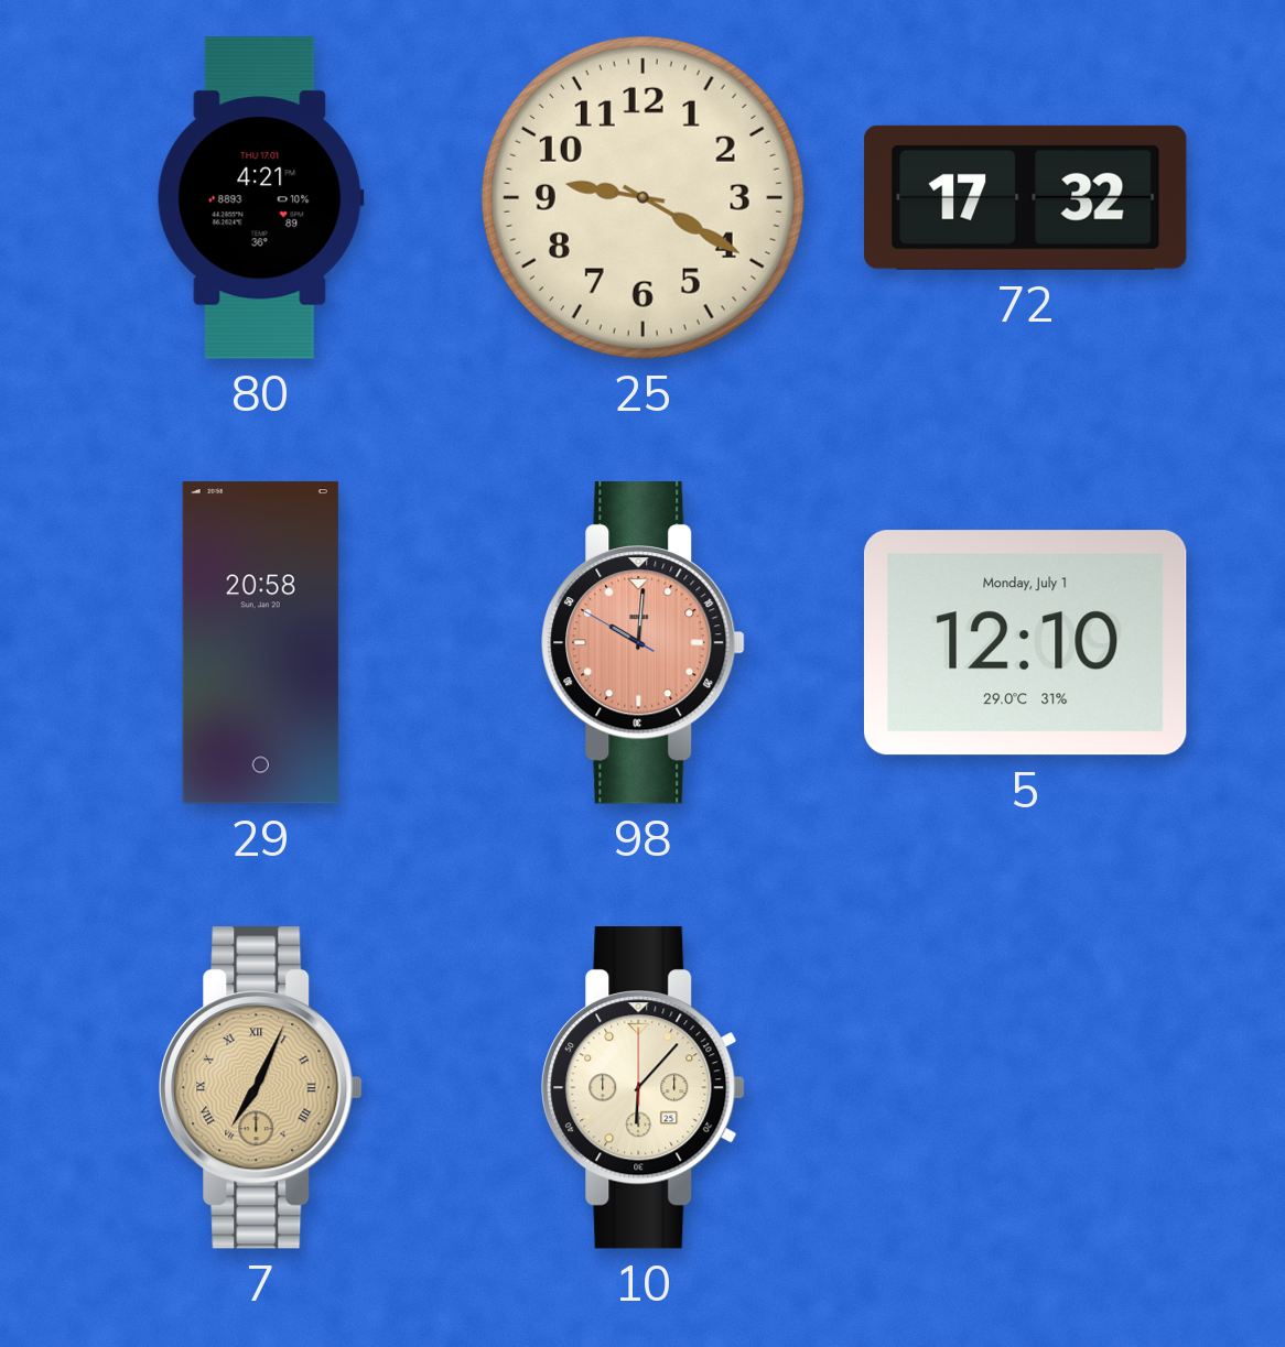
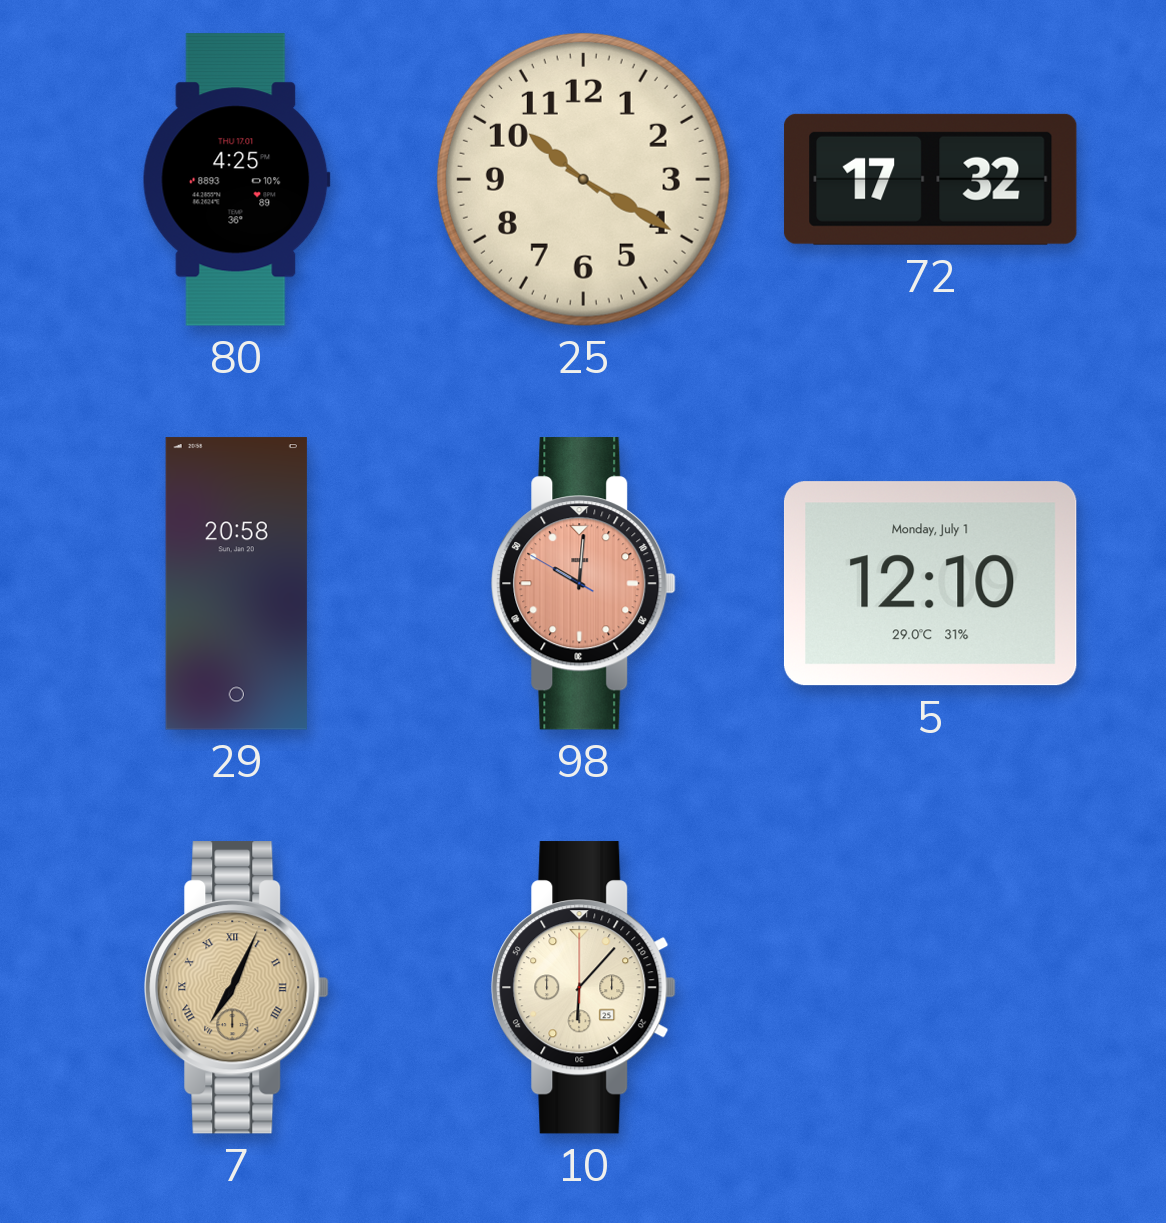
80: 4:21 -> 4:25 (236, 180)
25: 9:20 -> 10:20 (583, 179)
